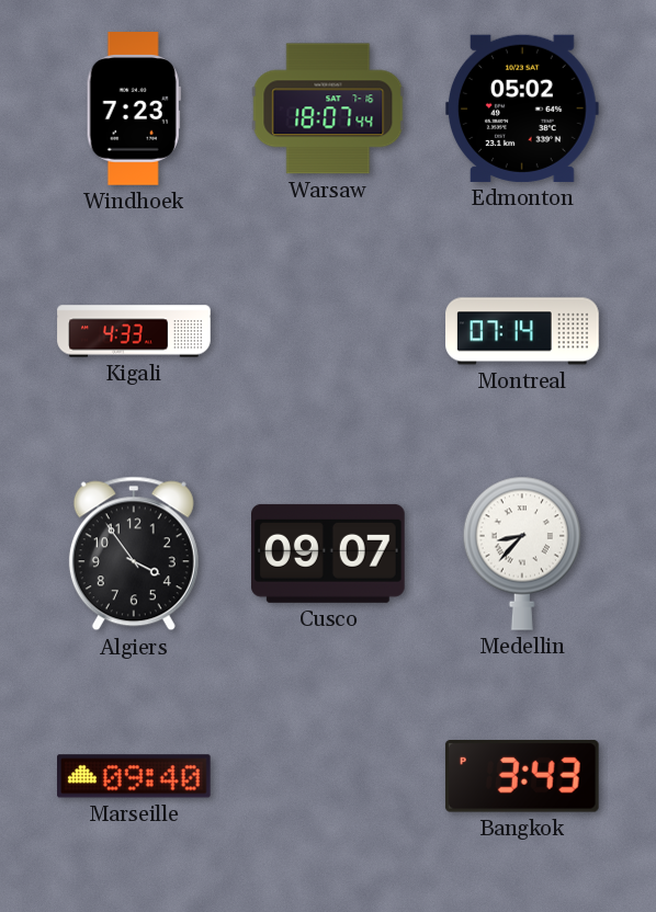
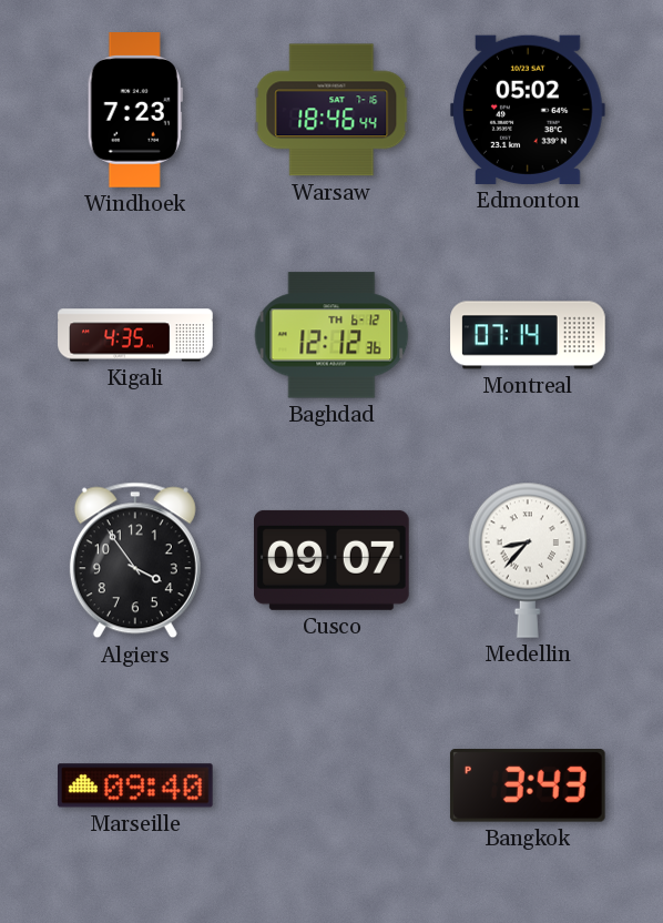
Warsaw: 18:07 -> 18:46 (331, 110)
Kigali: 4:33 -> 4:35 (135, 335)
Baghdad: none -> 12:12 (331, 335)
